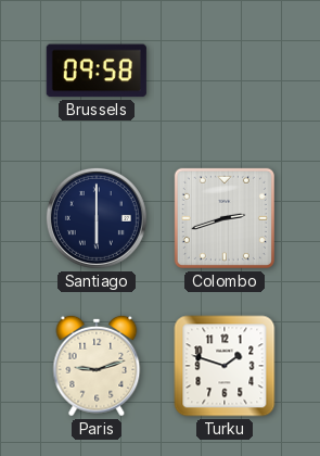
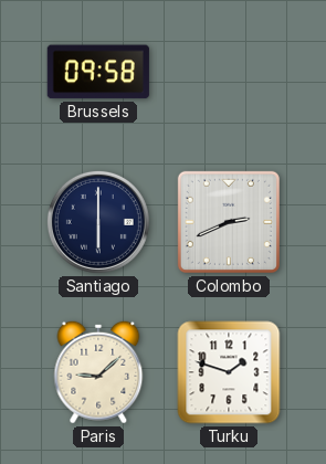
Colombo: 2:42 -> 2:41 (229, 222)
Paris: 9:12 -> 9:08 (98, 372)
